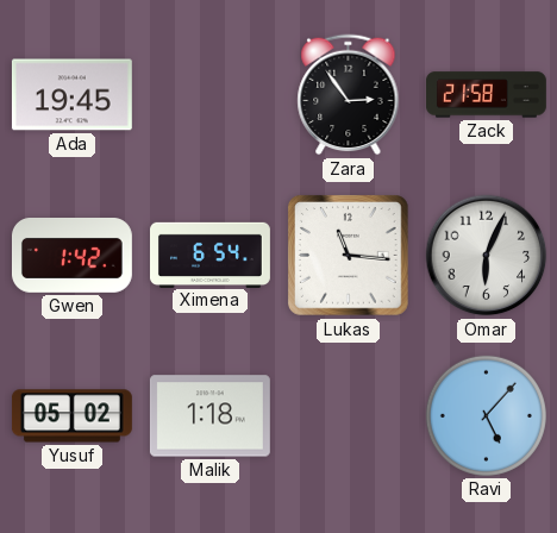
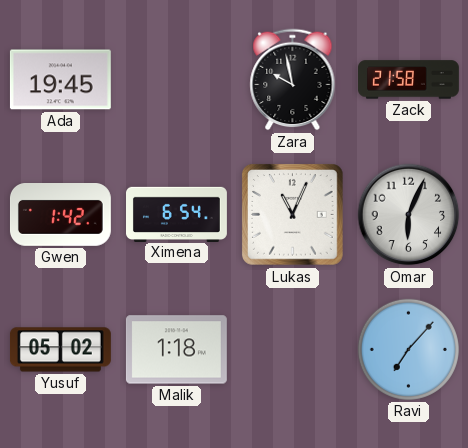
Zara: 2:54 -> 9:58 (293, 80)
Lukas: 11:16 -> 11:04 (293, 215)
Ravi: 5:07 -> 7:07 (408, 349)
